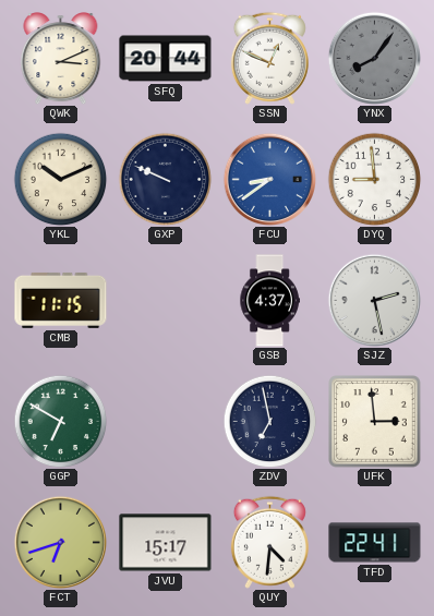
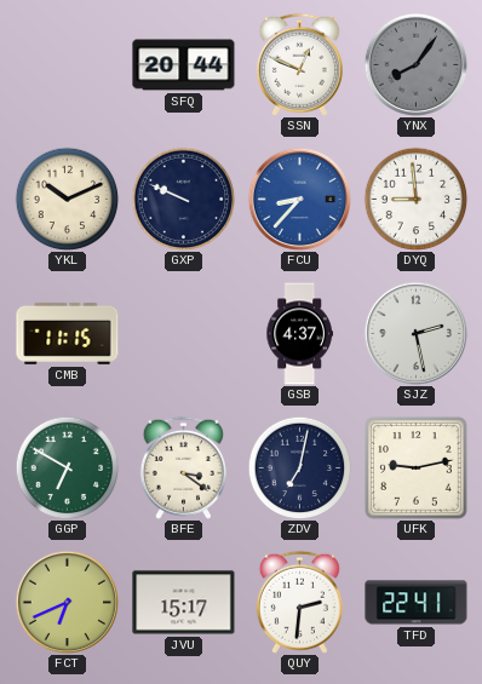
QWK: 3:11 -> none (61, 59)
FCU: 8:39 -> 8:37 (299, 199)
BFE: none -> 3:21 (183, 467)
ZDV: 6:58 -> 7:02 (299, 467)
UFK: 2:59 -> 9:13 (417, 469)
FCT: 6:42 -> 6:41 (67, 602)
QUY: 4:31 -> 2:31 (299, 602)
